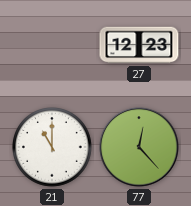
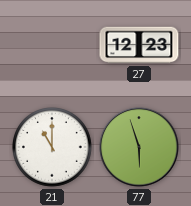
77: 12:23 -> 5:57 (139, 147)
